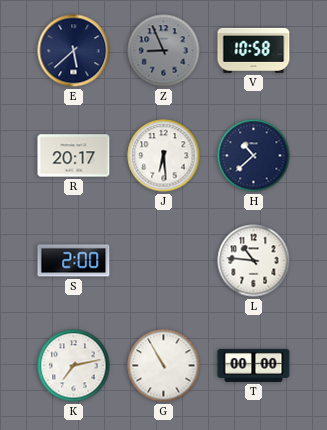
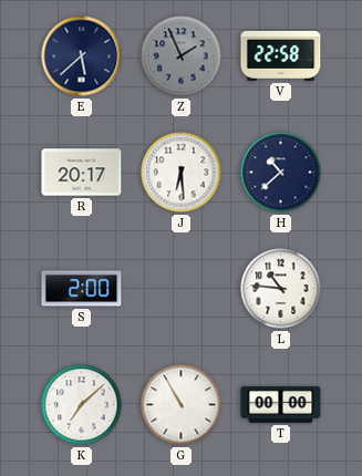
Z: 8:56 -> 1:56 (182, 56)
V: 10:58 -> 22:58 (281, 55)
K: 7:13 -> 7:08 (82, 405)
